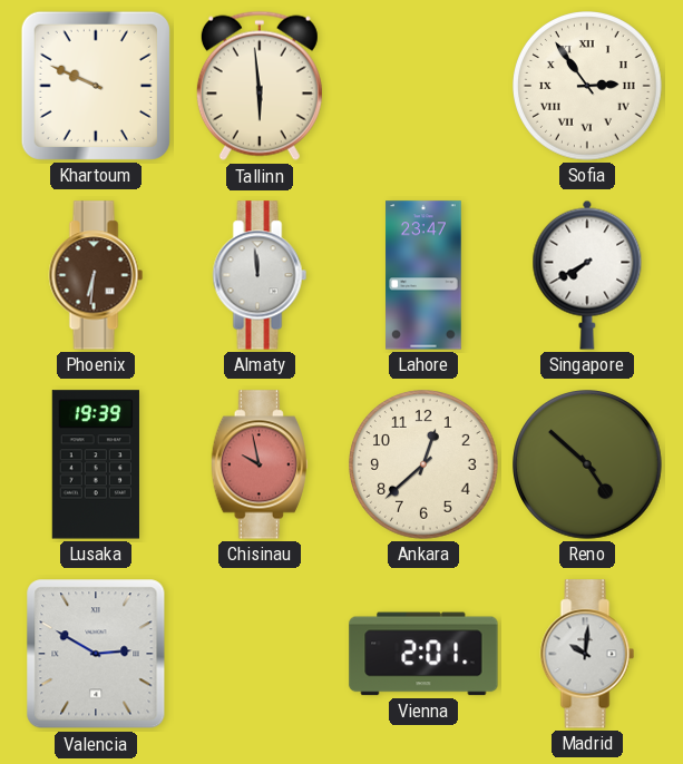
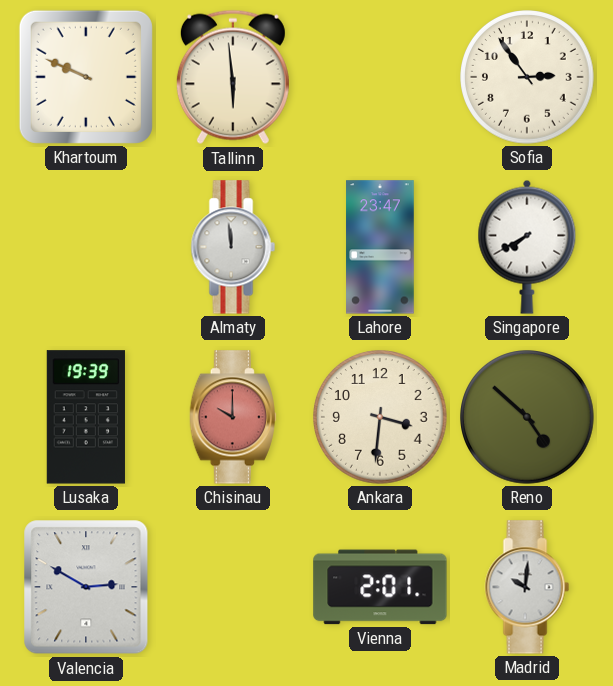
Sofia numerals: Roman -> Arabic (528, 78)
Phoenix: 6:31 -> none (96, 275)
Chisinau: 9:58 -> 10:00 (233, 417)
Ankara: 12:38 -> 3:31 (381, 418)
